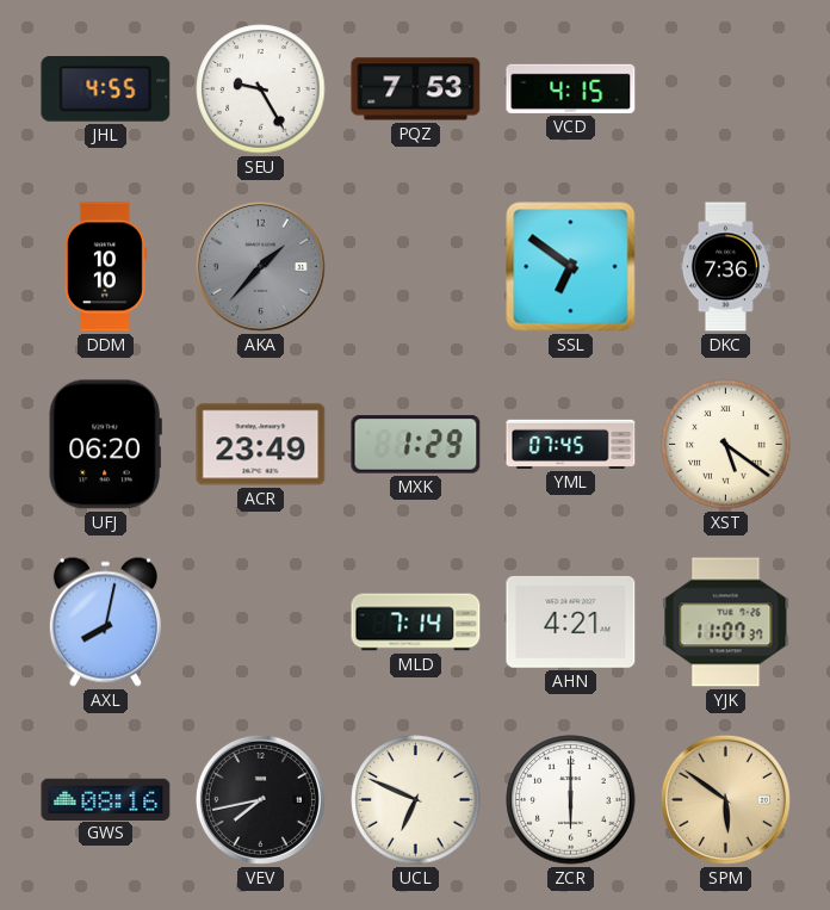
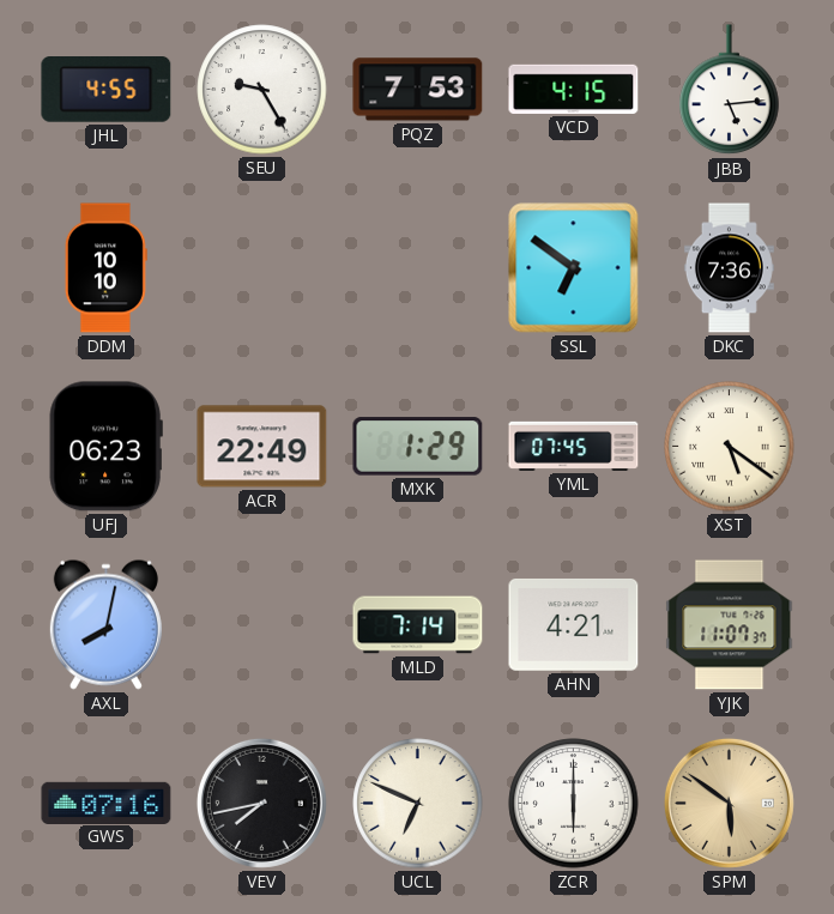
JBB: none -> 5:14 (730, 90)
AKA: 1:37 -> none (260, 266)
UFJ: 06:20 -> 06:23 (105, 447)
ACR: 23:49 -> 22:49 (262, 447)
GWS: 08:16 -> 07:16 (107, 803)
